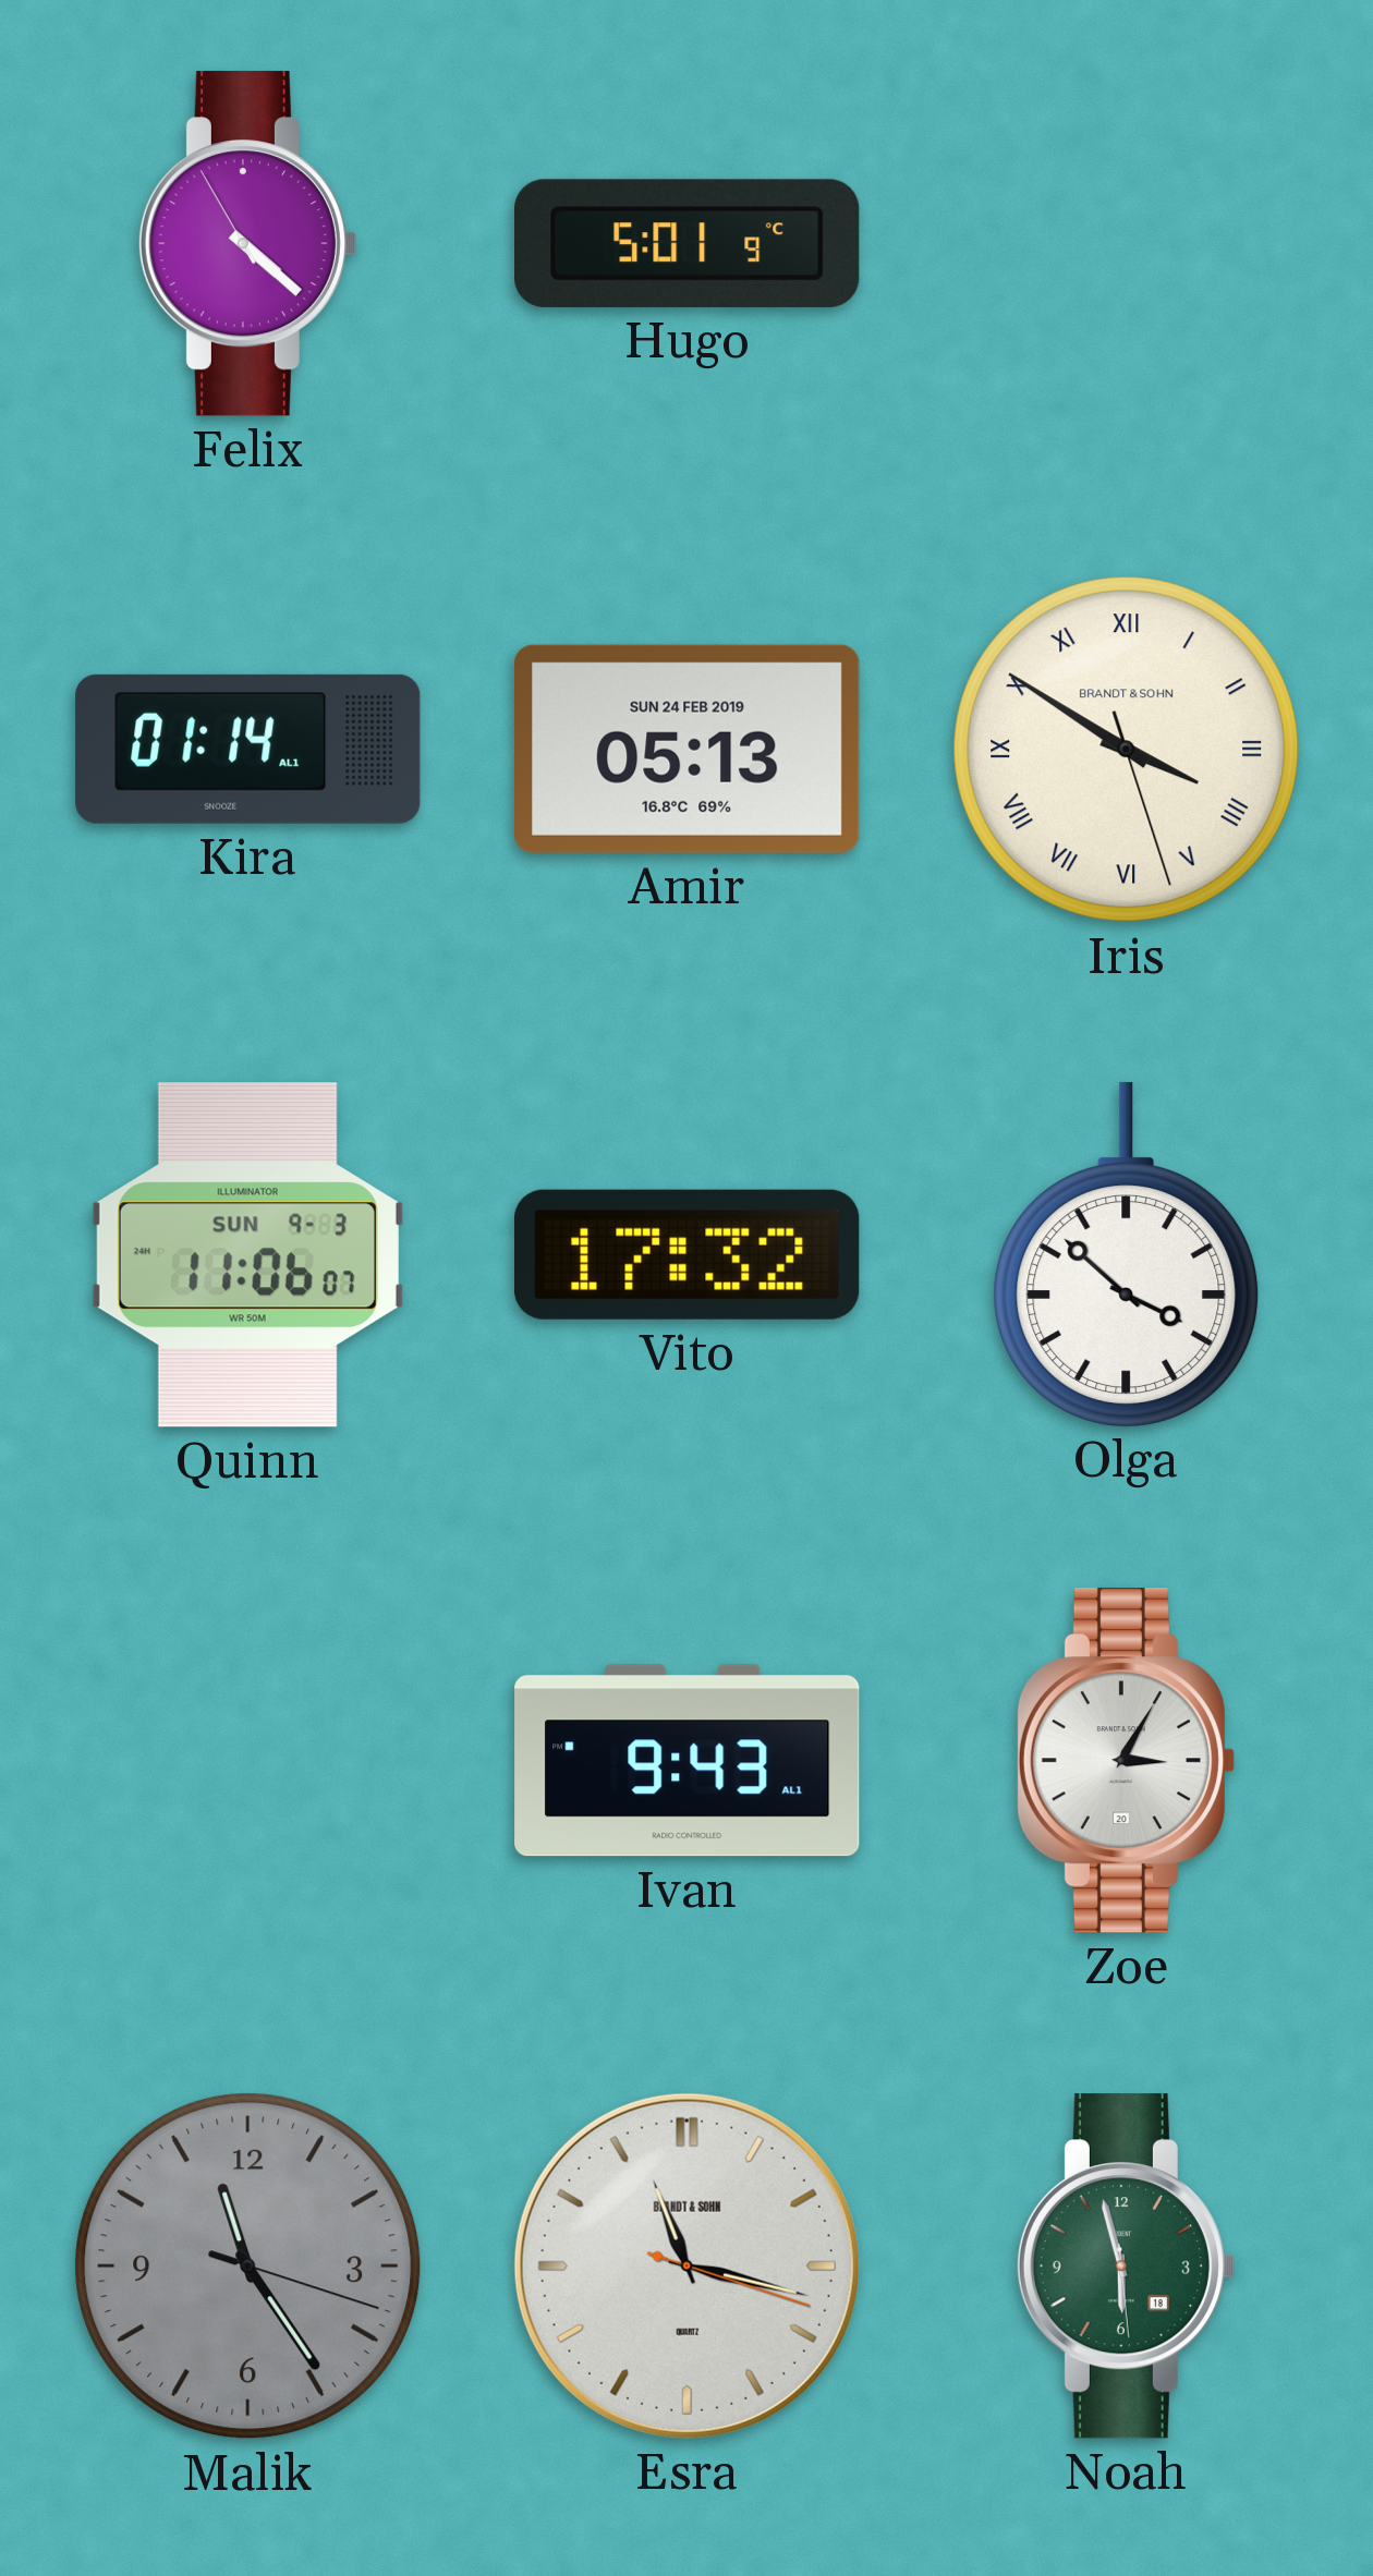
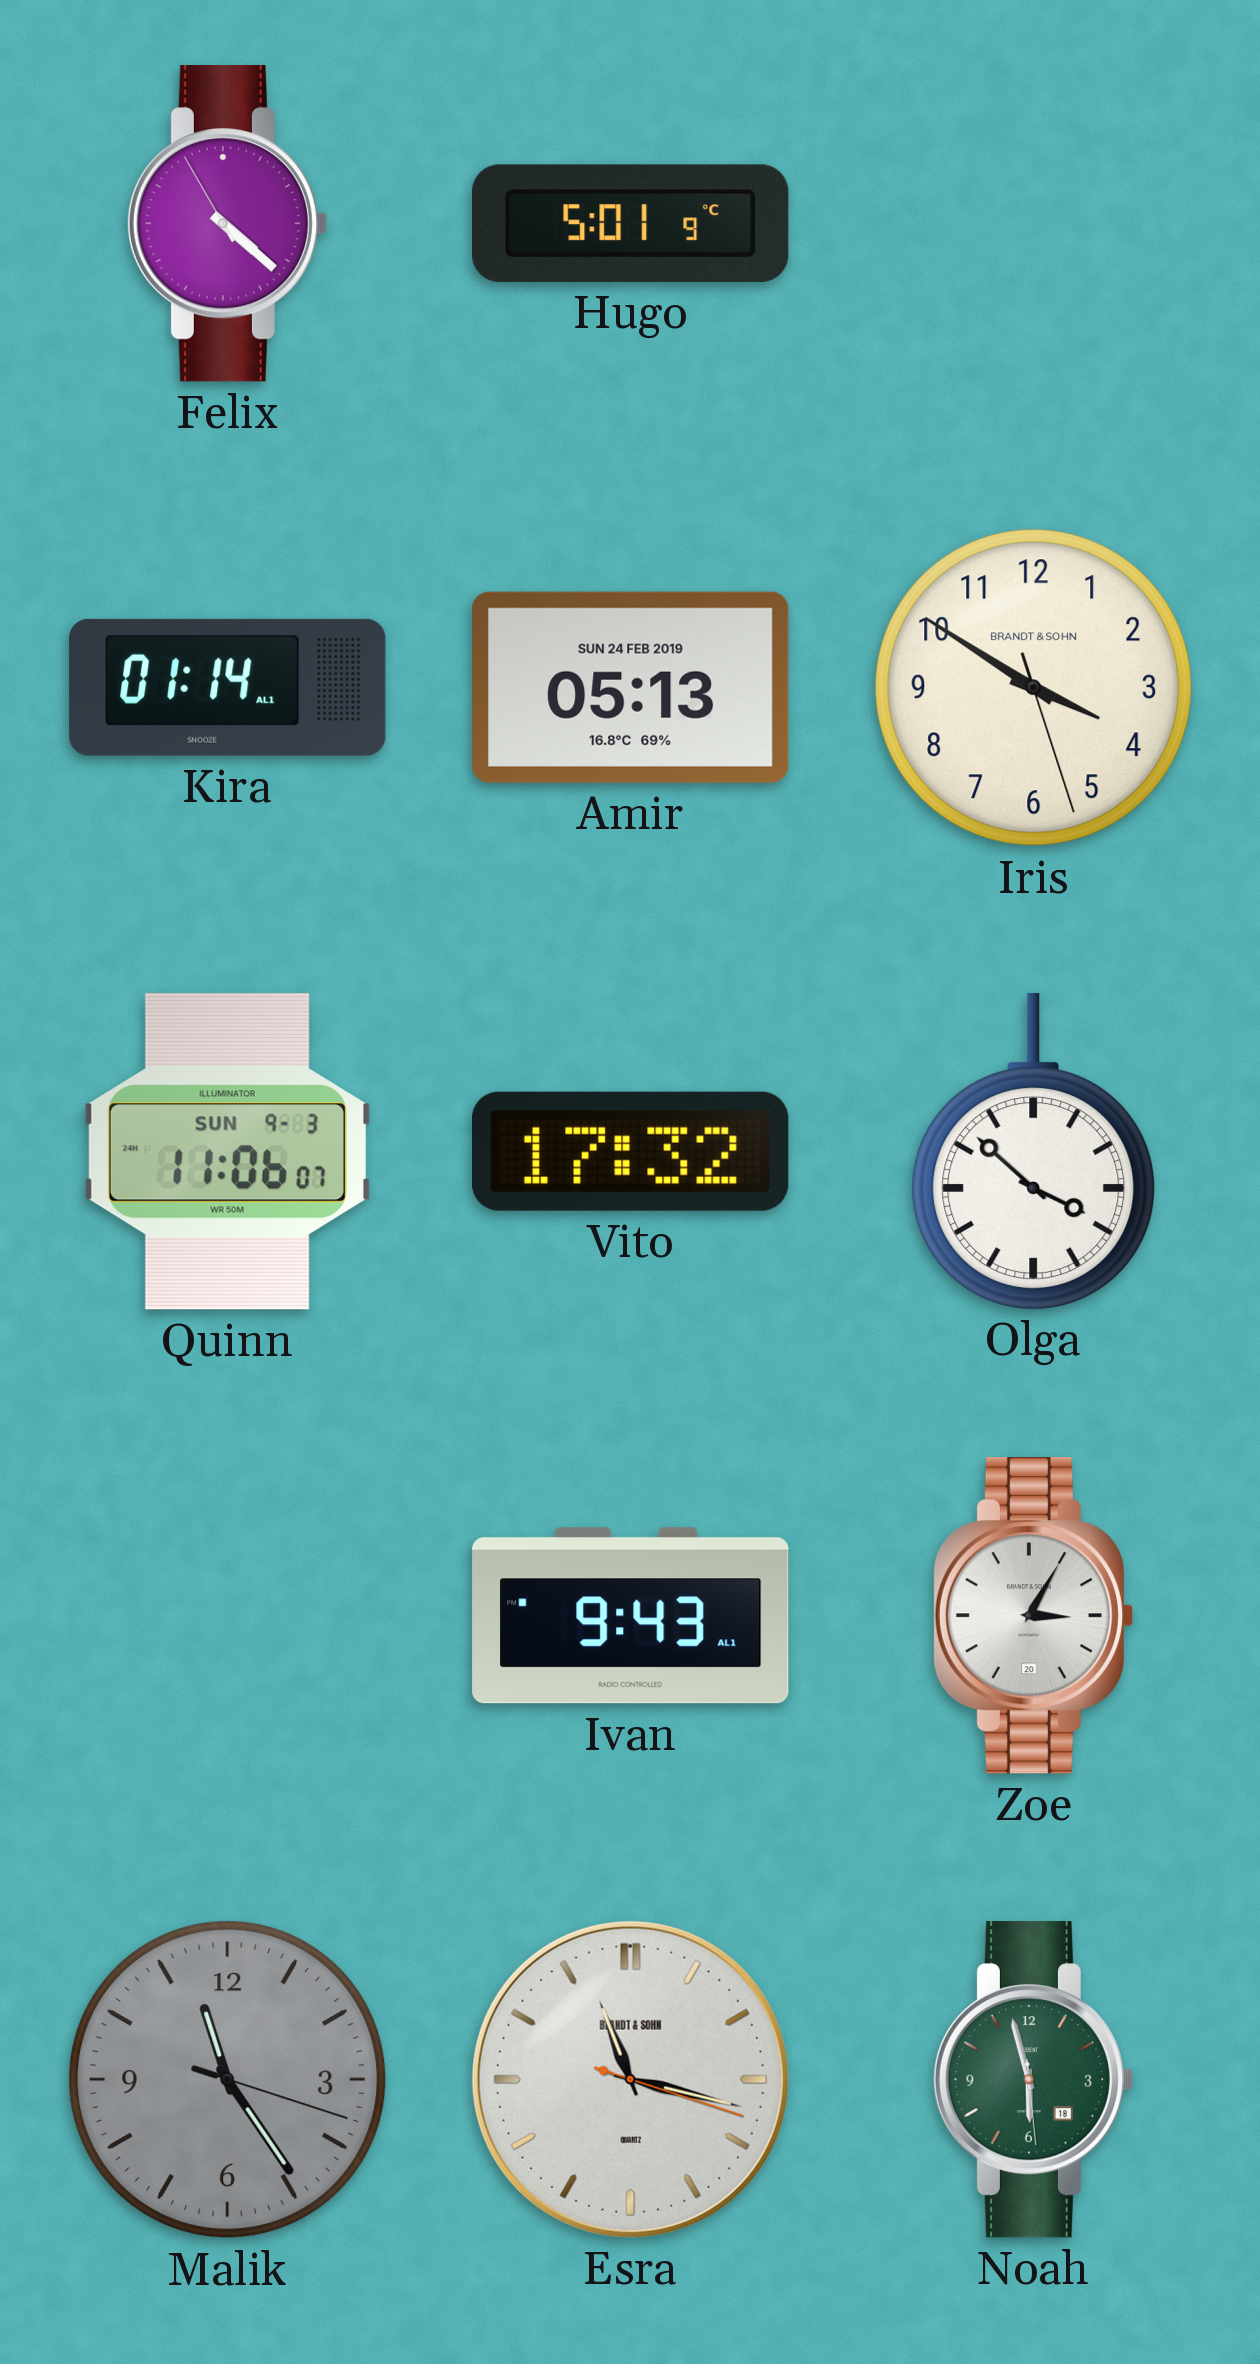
Iris numerals: Roman -> Arabic (1034, 688)
